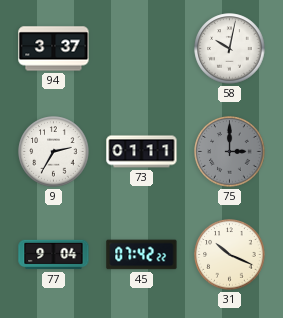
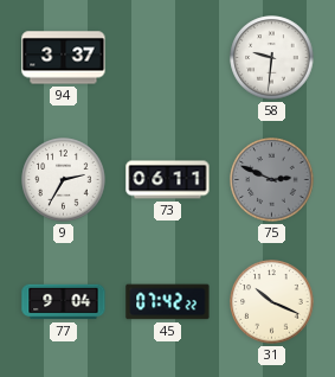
58: 10:02 -> 9:31 (272, 58)
73: 01:11 -> 06:11 (168, 180)
75: 3:00 -> 2:49 (272, 180)
